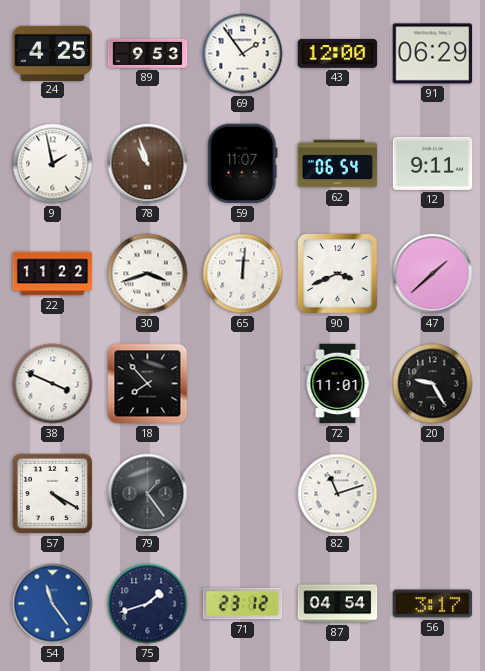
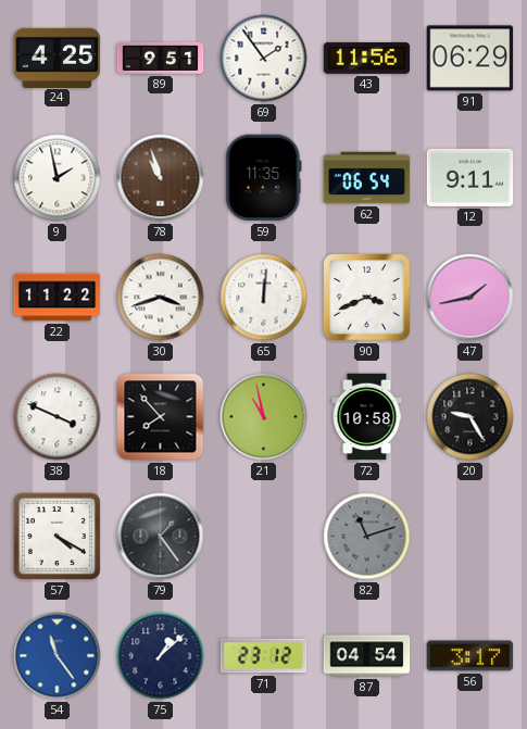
89: 9:53 -> 9:51 (161, 58)
43: 12:00 -> 11:56 (367, 58)
59: 11:07 -> 11:35 (264, 178)
47: 1:38 -> 1:43 (470, 298)
21: none -> 10:58 (264, 417)
72: 11:01 -> 10:58 (367, 417)
82 dial: white -> grey (367, 537)
75: 1:42 -> 1:08 (161, 656)
